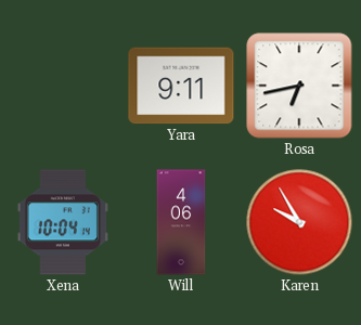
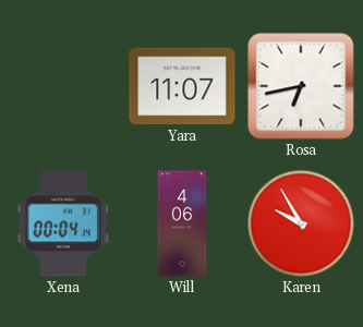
Yara: 9:11 -> 11:07 (182, 86)
Xena: 10:04 -> 00:04 (63, 223)
